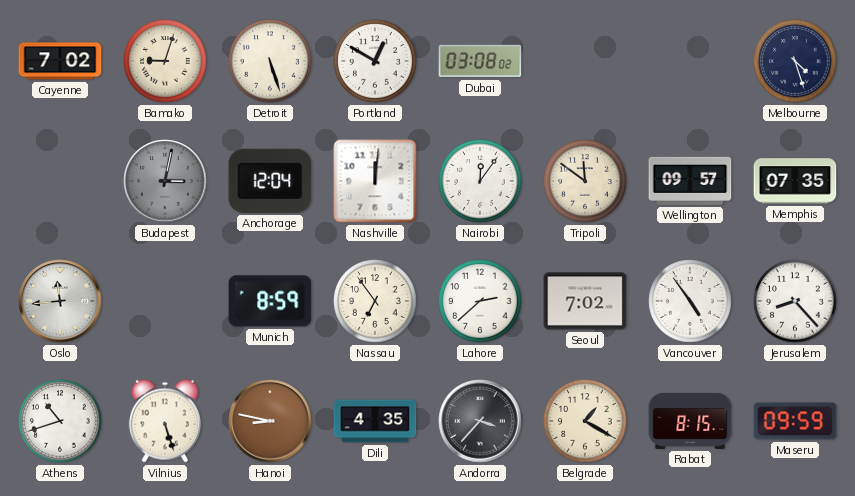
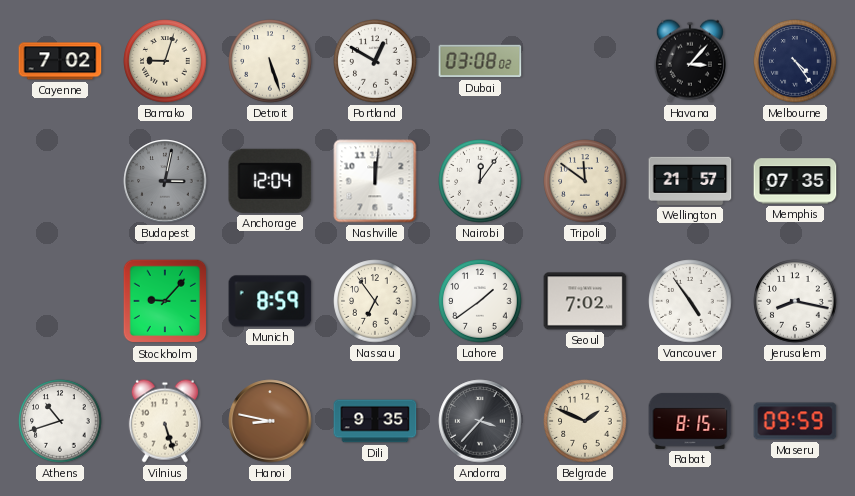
Havana: none -> 3:07 (690, 61)
Melbourne: 4:27 -> 4:24 (795, 61)
Wellington: 09:57 -> 21:57 (690, 181)
Oslo: 11:44 -> none (60, 301)
Stockholm: none -> 9:07 (165, 301)
Lahore: 2:38 -> 1:39 (480, 301)
Jerusalem: 8:23 -> 8:17 (795, 301)
Dili: 4:35 -> 9:35 (375, 421)
Belgrade: 1:20 -> 1:49 (585, 421)
